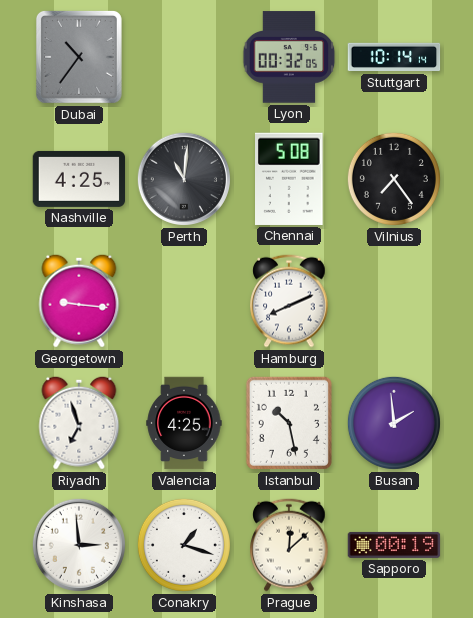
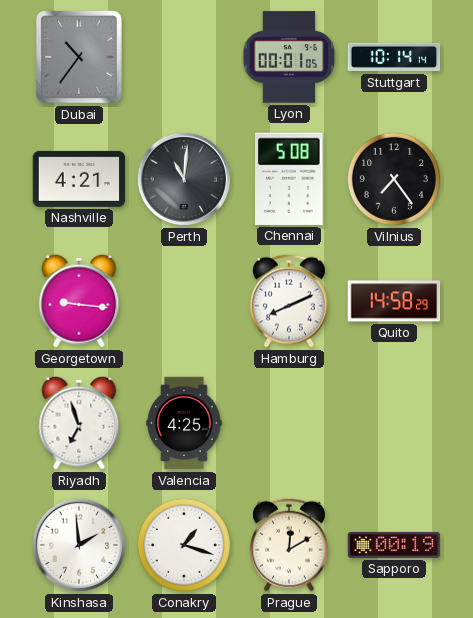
Lyon: 00:32 -> 00:01 (289, 57)
Nashville: 4:25 -> 4:21 (79, 179)
Quito: none -> 14:58 (394, 301)
Istanbul: 10:28 -> none (289, 423)
Busan: 1:59 -> none (394, 423)
Kinshasa: 2:59 -> 1:59 (79, 545)
Prague: 12:08 -> 12:10 (289, 545)
